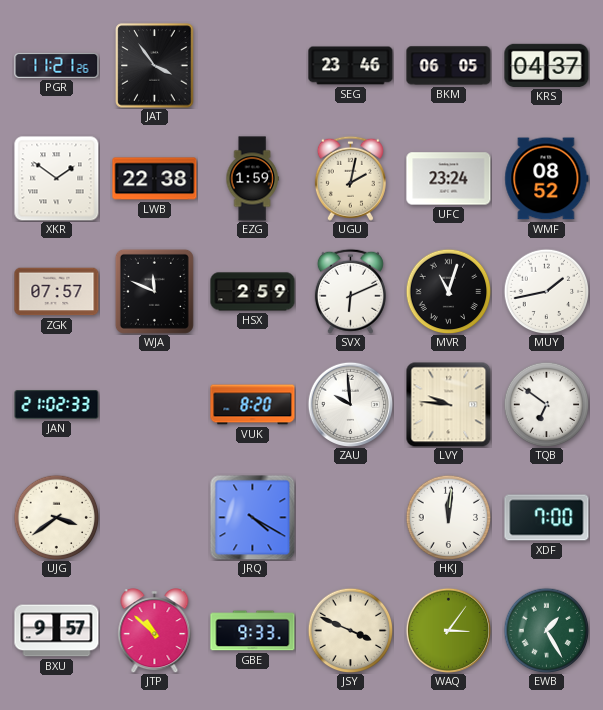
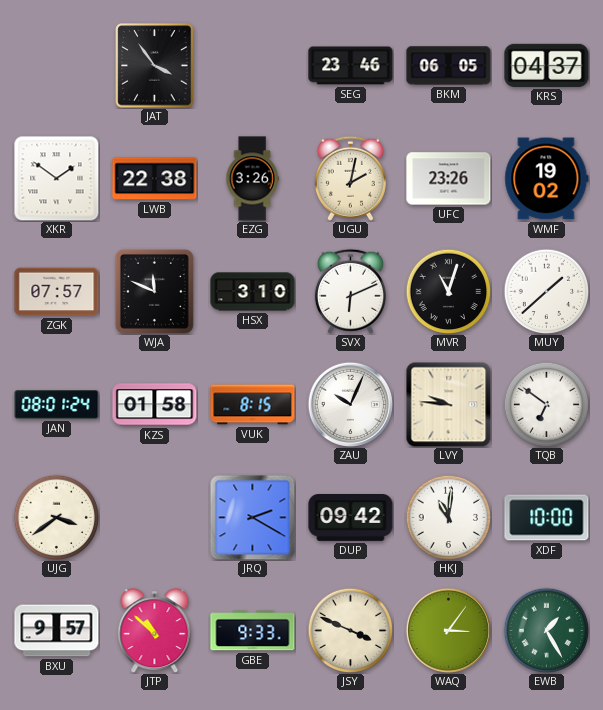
PGR: 11:21 -> none (57, 65)
EZG: 1:59 -> 3:26 (252, 179)
UFC: 23:24 -> 23:26 (449, 179)
WMF: 08:52 -> 19:02 (547, 179)
HSX: 2:59 -> 3:10 (253, 292)
MUY: 1:43 -> 1:38 (546, 291)
JAN: 21:02 -> 08:01 (57, 405)
KZS: none -> 01:58 (155, 405)
VUK: 8:20 -> 8:15 (253, 405)
ZAU: 9:59 -> 10:04 (350, 404)
JRQ: 4:20 -> 2:20 (252, 517)
DUP: none -> 09:42 (351, 518)
HKJ: 12:01 -> 11:01 (448, 517)
XDF: 7:00 -> 10:00 (547, 518)
